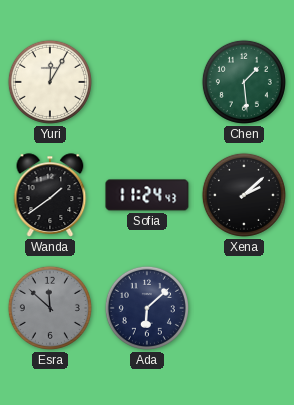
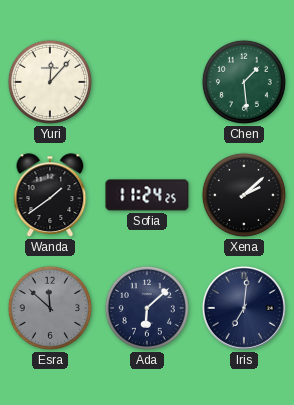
Yuri: 12:05 -> 12:07 (50, 82)
Sofia: 11:24:43 -> 11:24:25 (147, 195)
Iris: none -> 7:01 (244, 308)
